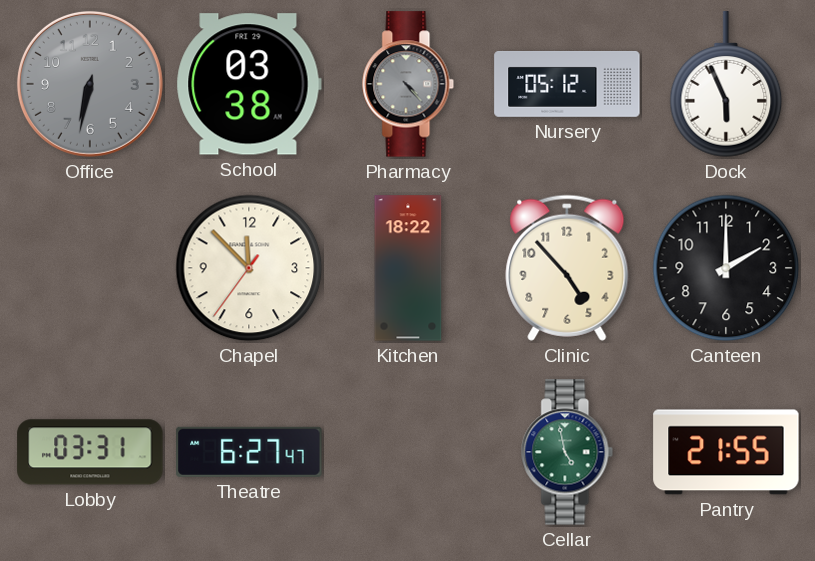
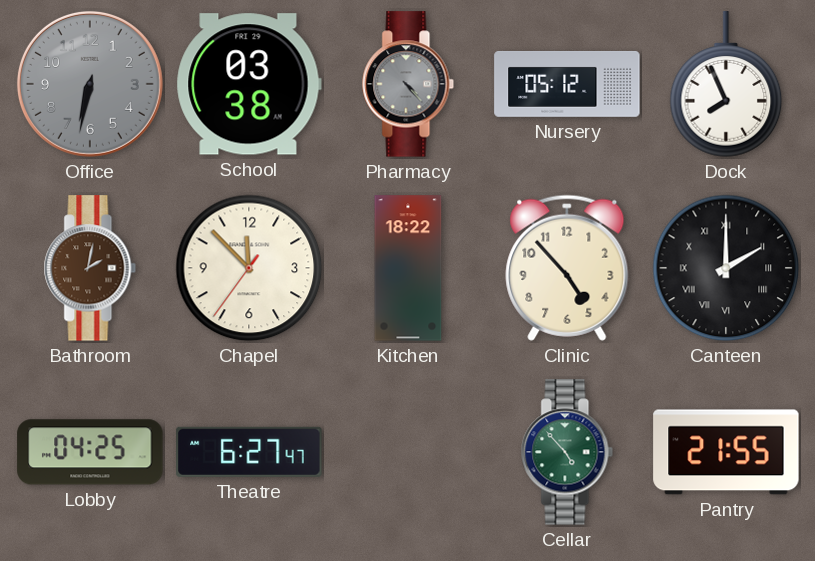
Dock: 5:56 -> 7:56 (726, 84)
Bathroom: none -> 2:02 (90, 268)
Canteen numerals: Arabic -> Roman (726, 268)
Lobby: 03:31 -> 04:25 (90, 452)
Cellar: 4:58 -> 4:53 (567, 452)
